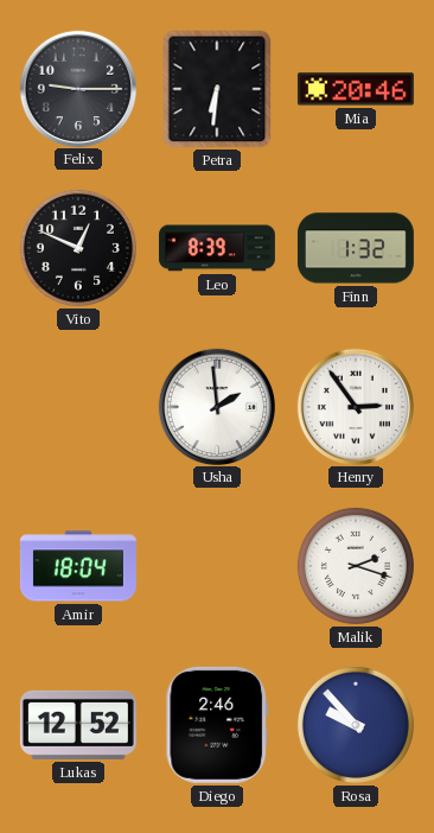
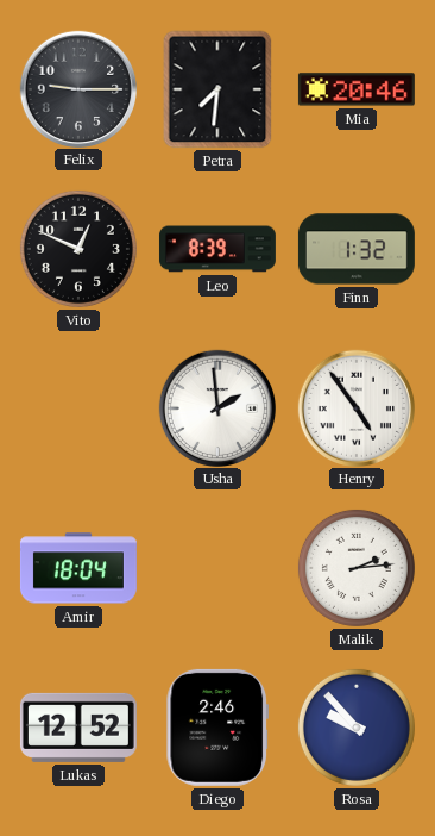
Petra: 6:31 -> 7:31 (218, 89)
Henry: 2:54 -> 4:54 (355, 407)
Malik: 2:18 -> 2:14 (357, 568)
